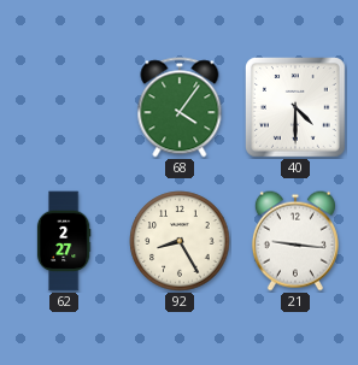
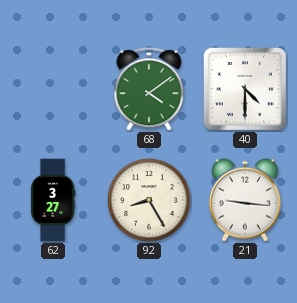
68: 4:06 -> 4:09 (149, 89)
62: 2:27 -> 3:27 (53, 200)
